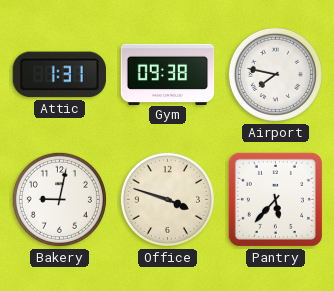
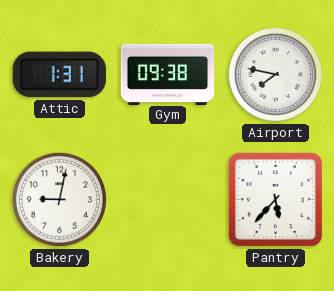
Office: 3:48 -> none (167, 199)
